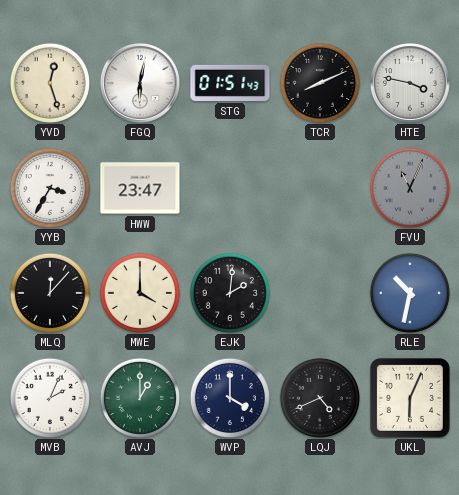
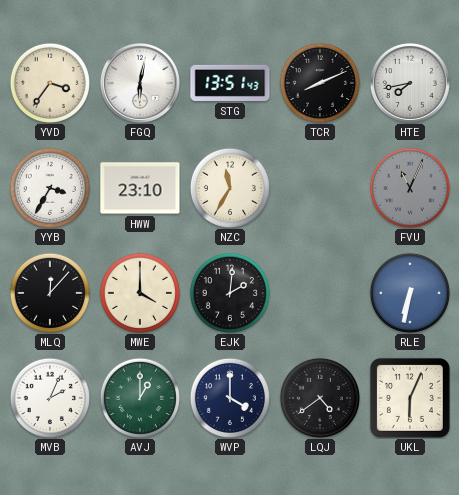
YVD: 12:27 -> 3:36 (50, 83)
STG: 01:51 -> 13:51 (230, 83)
HTE: 3:47 -> 7:43 (410, 83)
HWW: 23:47 -> 23:10 (140, 188)
NZC: none -> 11:35 (230, 188)
RLE: 10:32 -> 6:32 (410, 293)
LQJ: 4:41 -> 4:39 (320, 398)
